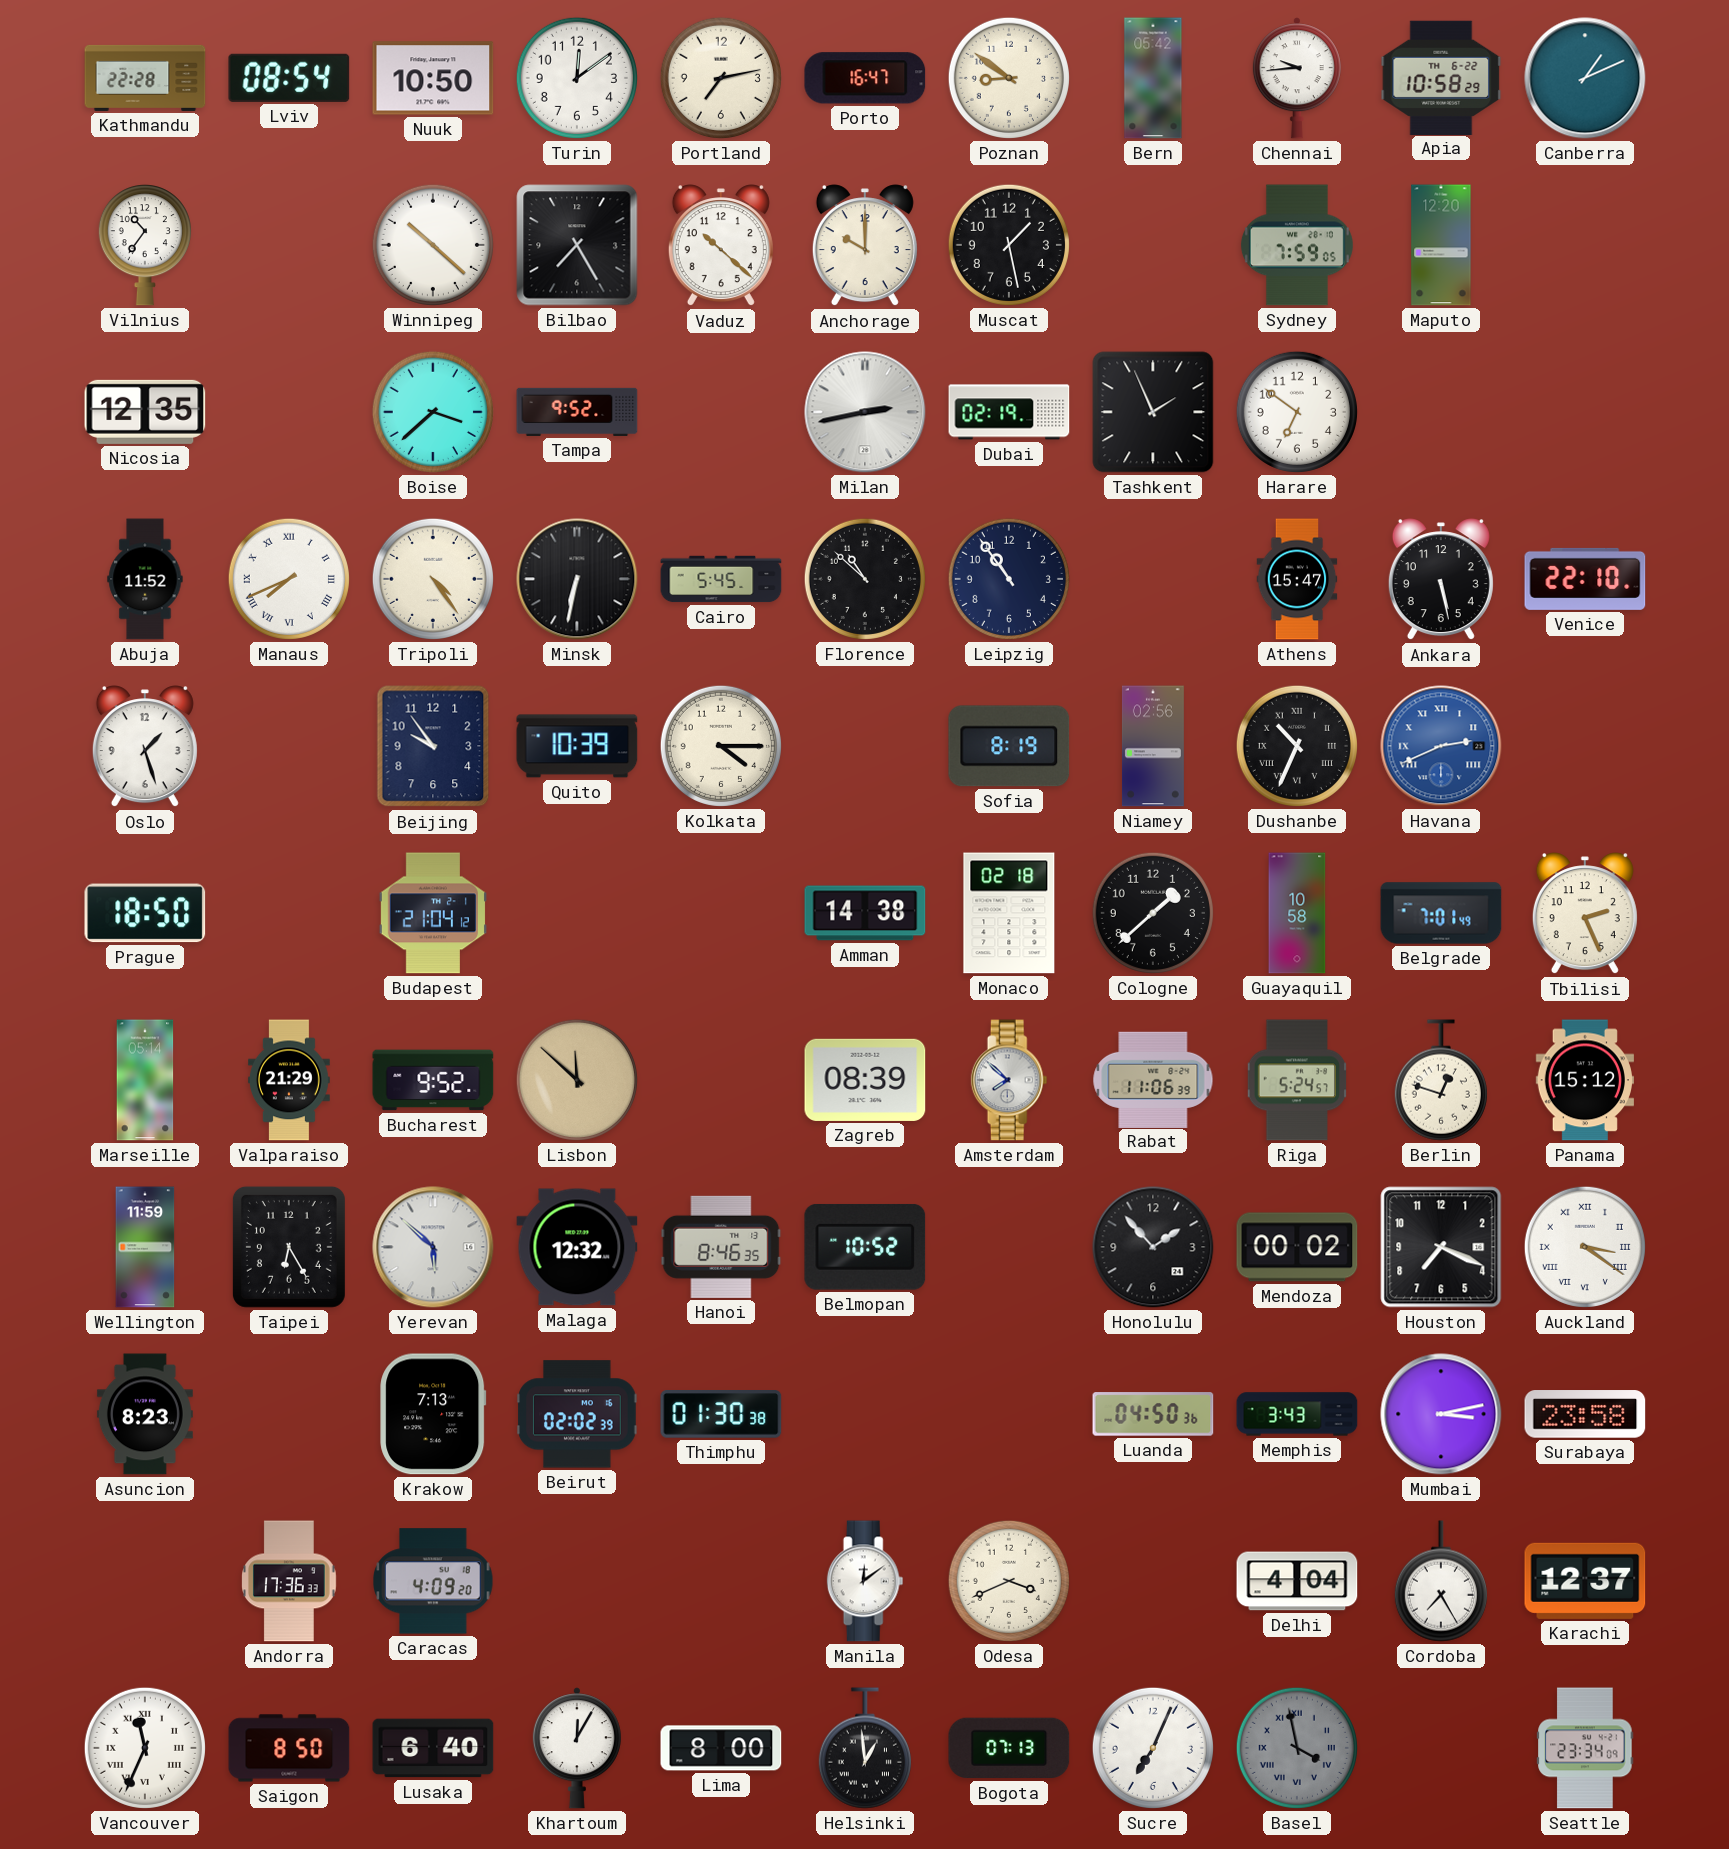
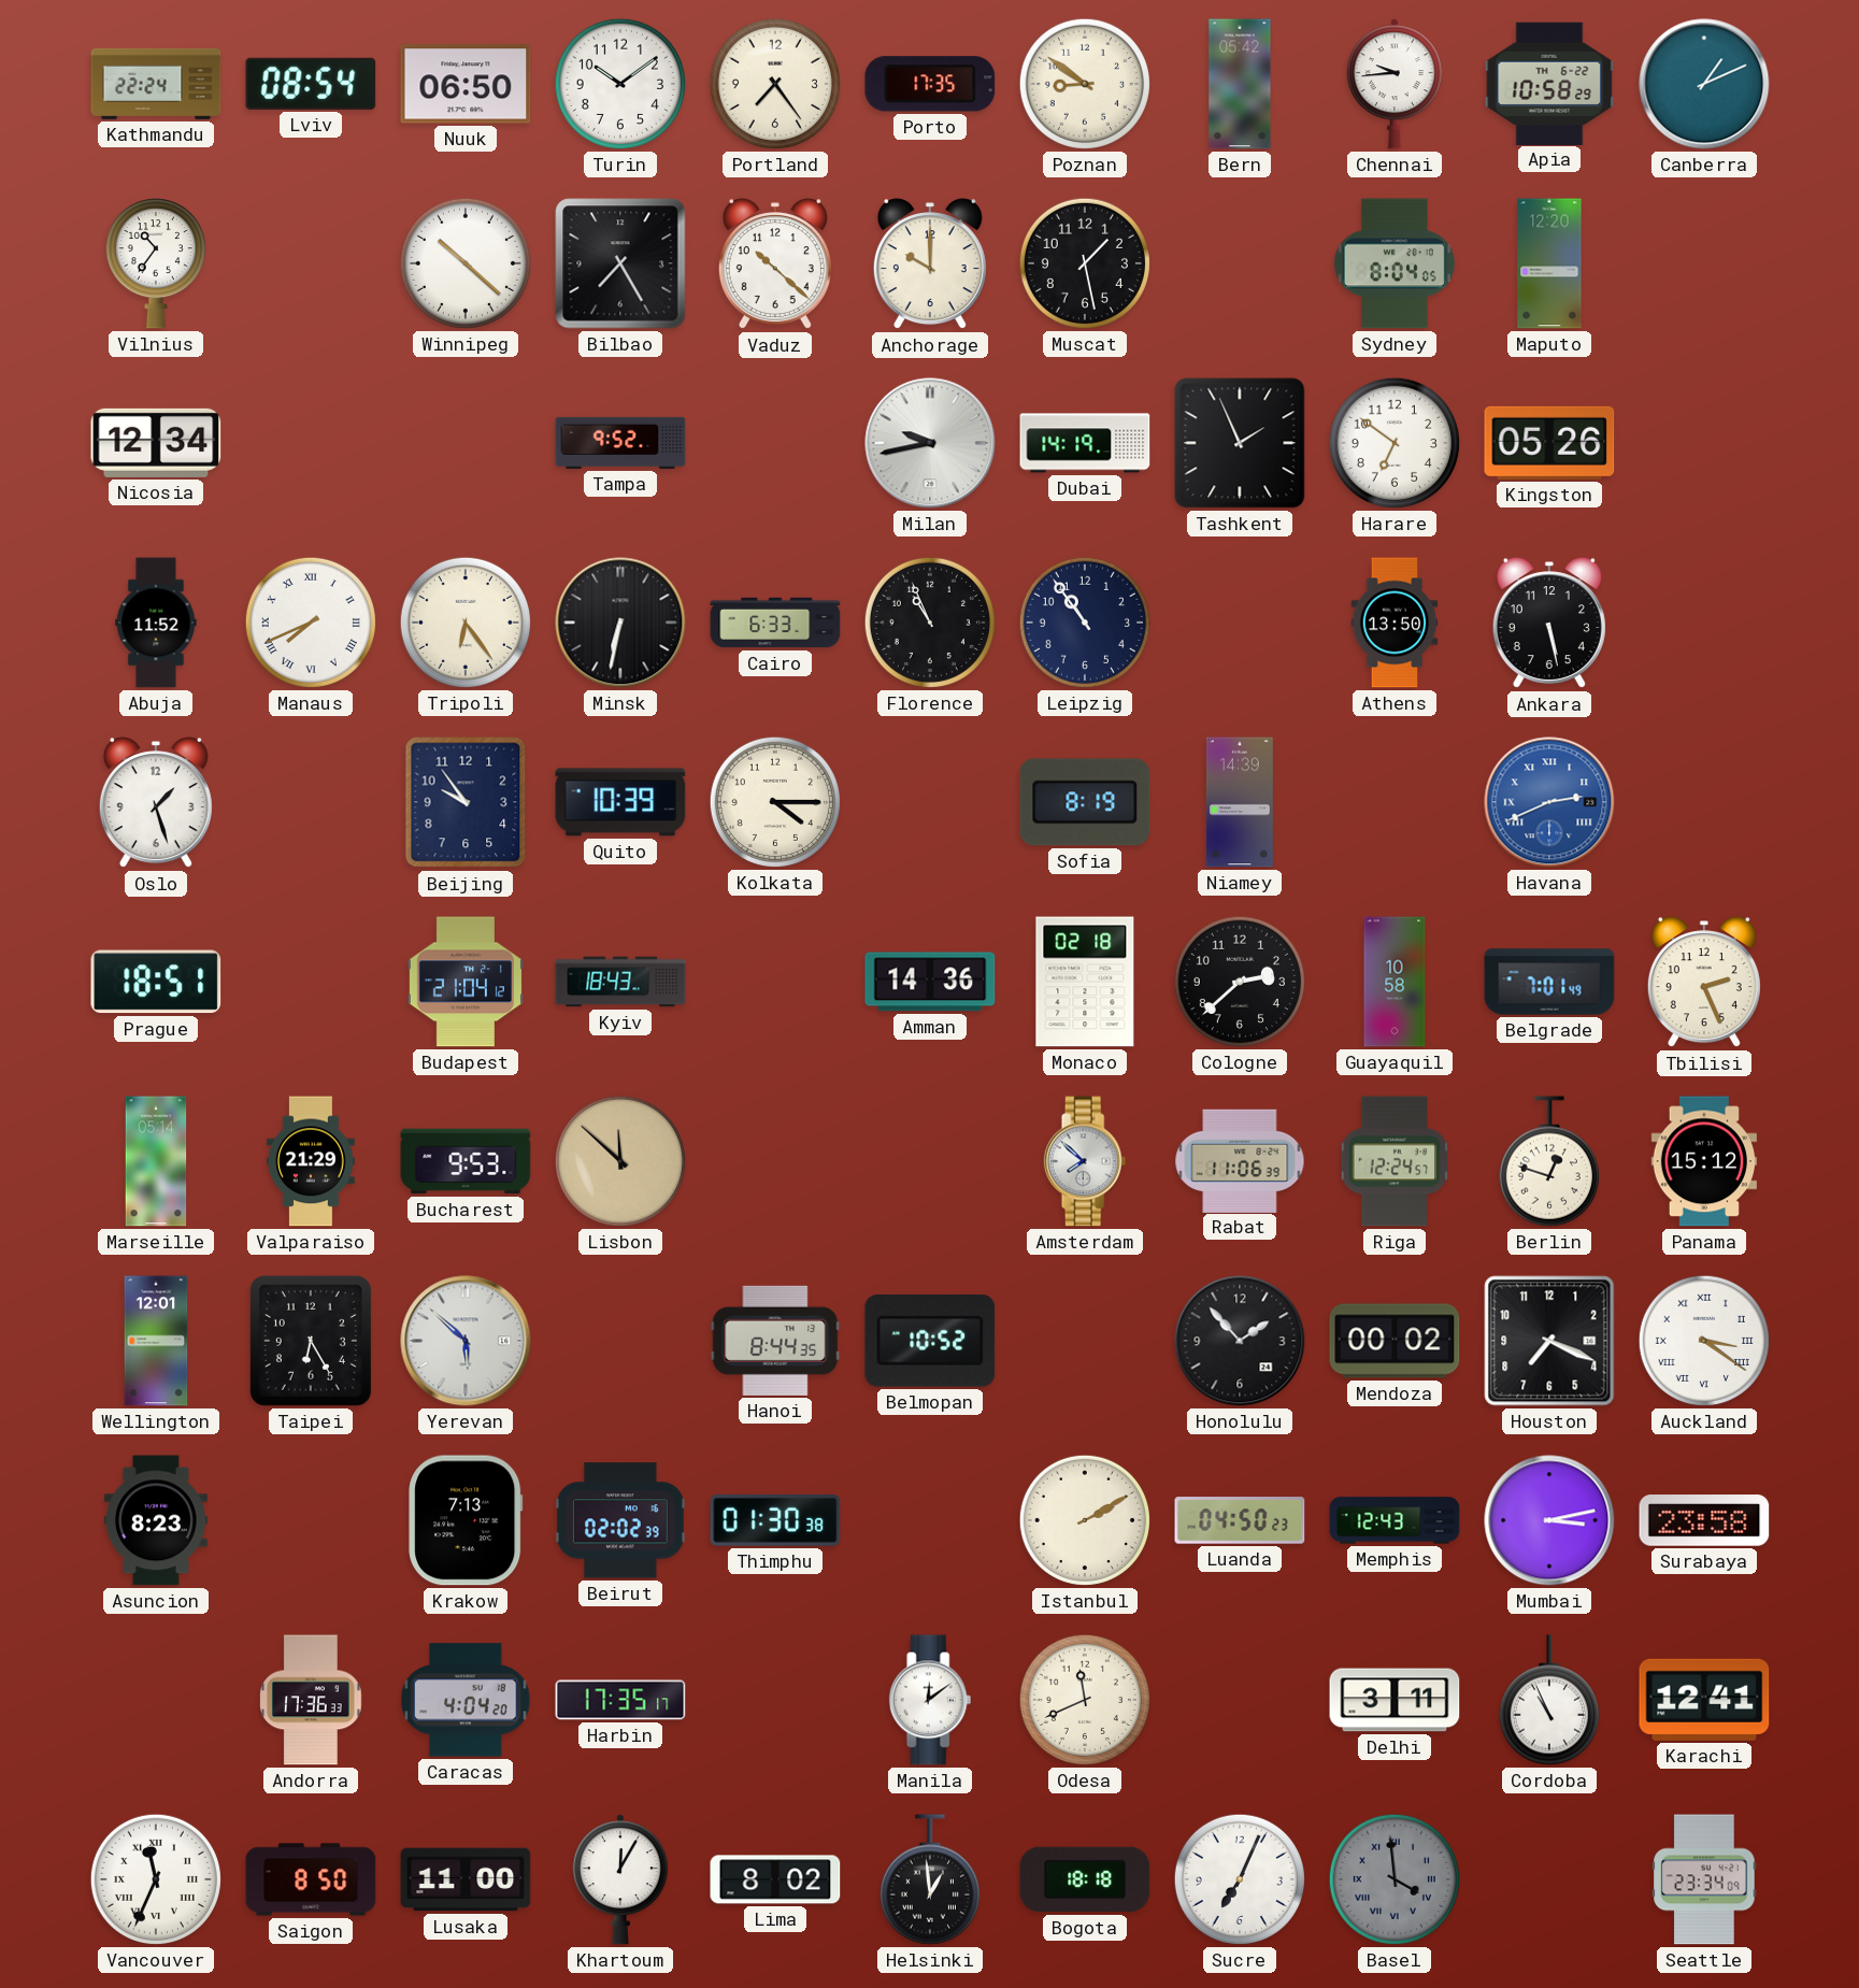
Kathmandu: 22:28 -> 22:24 (156, 84)
Nuuk: 10:50 -> 06:50 (466, 84)
Turin: 12:09 -> 10:09 (620, 84)
Portland: 7:13 -> 7:24 (775, 84)
Porto: 16:47 -> 17:35 (930, 84)
Sydney: 7:59 -> 8:04 (1395, 263)
Nicosia: 12:35 -> 12:34 (156, 443)
Boise: 3:38 -> none (433, 412)
Milan: 2:43 -> 9:43 (930, 443)
Dubai: 02:19 -> 14:19 (1085, 443)
Kingston: none -> 05:26 (1549, 443)
Tripoli: 4:24 -> 6:24 (466, 623)
Cairo: 5:45 -> 6:33 (775, 623)
Florence: 10:52 -> 10:56 (930, 623)
Athens: 15:47 -> 13:50 (1395, 623)
Venice: 22:10 -> none (1585, 579)
Niamey: 02:56 -> 14:39 (1240, 802)
Dushanbe: 10:34 -> none (1297, 746)
Prague: 18:50 -> 18:51 (156, 982)
Kyiv: none -> 18:43 (620, 982)
Amman: 14:38 -> 14:36 (930, 982)
Cologne: 1:38 -> 2:38 (1240, 982)
Bucharest: 9:52 -> 9:53 (466, 1161)
Zagreb: 08:39 -> none (865, 1080)
Riga: 5:24 -> 12:24 (1395, 1161)
Wellington: 11:59 -> 12:01 (156, 1341)
Malaga: 12:32 -> none (577, 1247)
Hanoi: 8:46 -> 8:44 (775, 1341)
Istanbul: none -> 2:10 (1085, 1520)
Luanda: 04:50:36 -> 04:50:23 (1240, 1520)
Memphis: 3:43 -> 12:43 (1395, 1520)
Caracas: 4:09 -> 4:04 (466, 1700)
Harbin: none -> 17:35 (620, 1700)
Odesa: 3:41 -> 11:41 (1085, 1700)
Delhi: 4:04 -> 3:11 (1395, 1700)
Cordoba: 7:25 -> 10:56 (1549, 1700)
Karachi: 12:37 -> 12:41 (1704, 1700)
Lusaka: 6:40 -> 11:00 (466, 1879)
Lima: 8:00 -> 8:02 (775, 1879)
Bogota: 07:13 -> 18:18 (1085, 1879)
Basel: 3:58 -> 3:59 (1395, 1879)
